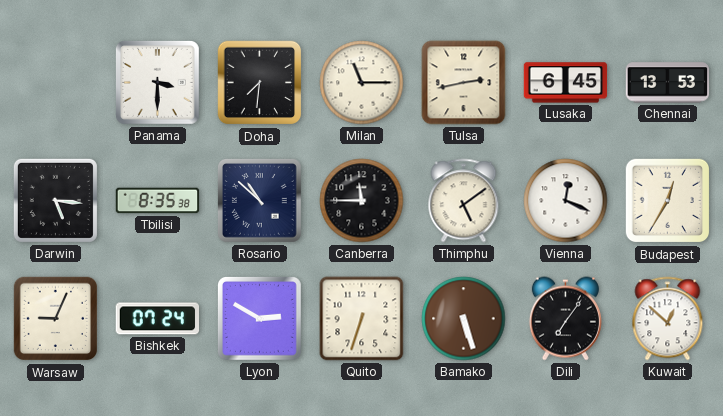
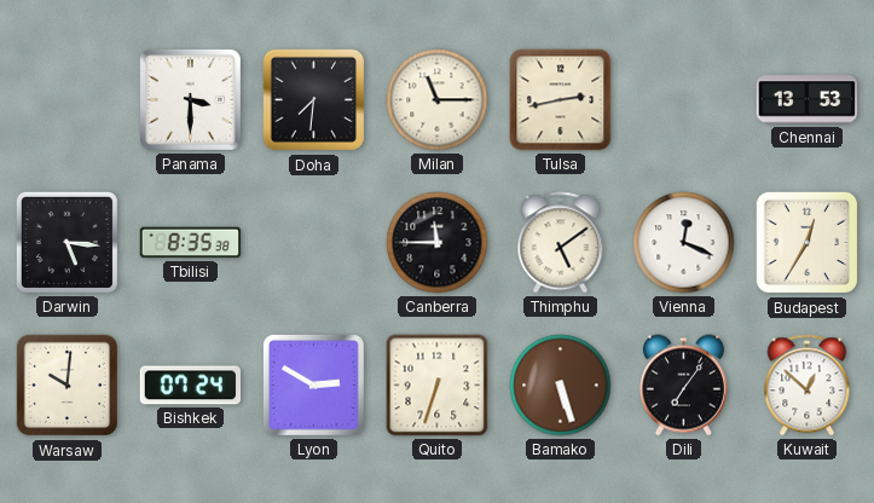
Lusaka: 6:45 -> none (566, 83)
Rosario: 10:52 -> none (259, 200)
Warsaw: 9:04 -> 10:01 (68, 386)
